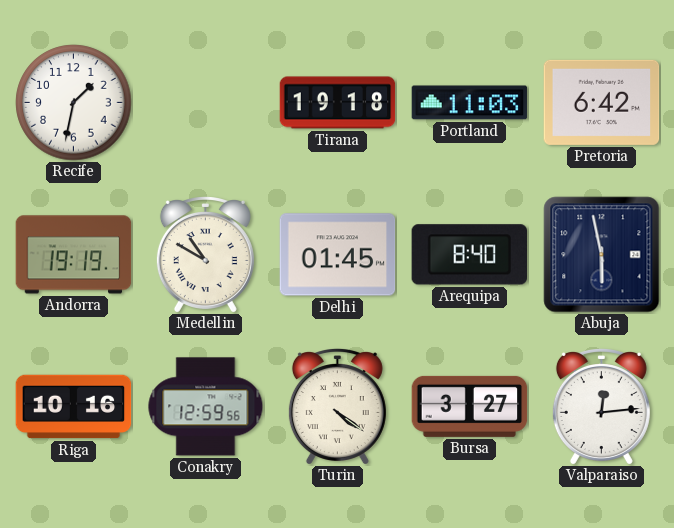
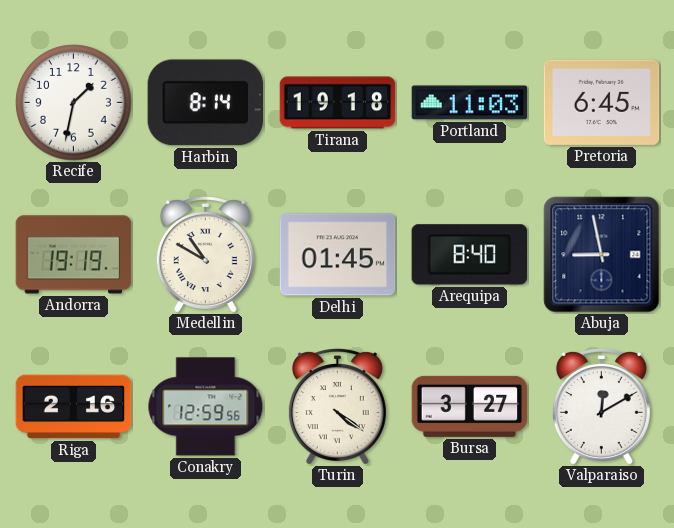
Harbin: none -> 8:14 (205, 103)
Pretoria: 6:42 -> 6:45 (602, 102)
Abuja: 5:58 -> 8:58 (602, 255)
Riga: 10:16 -> 2:16 (74, 407)
Valparaiso: 12:14 -> 12:10 (601, 407)
